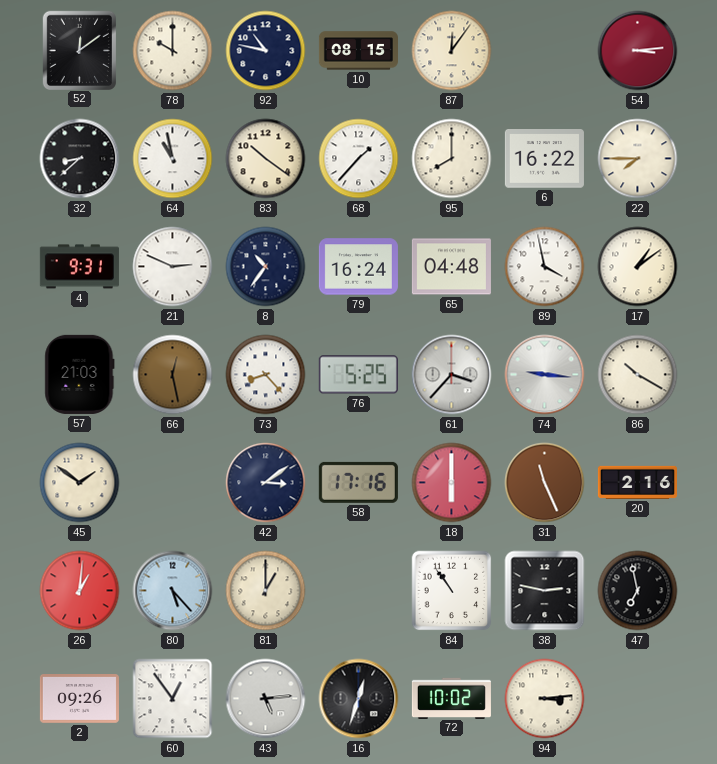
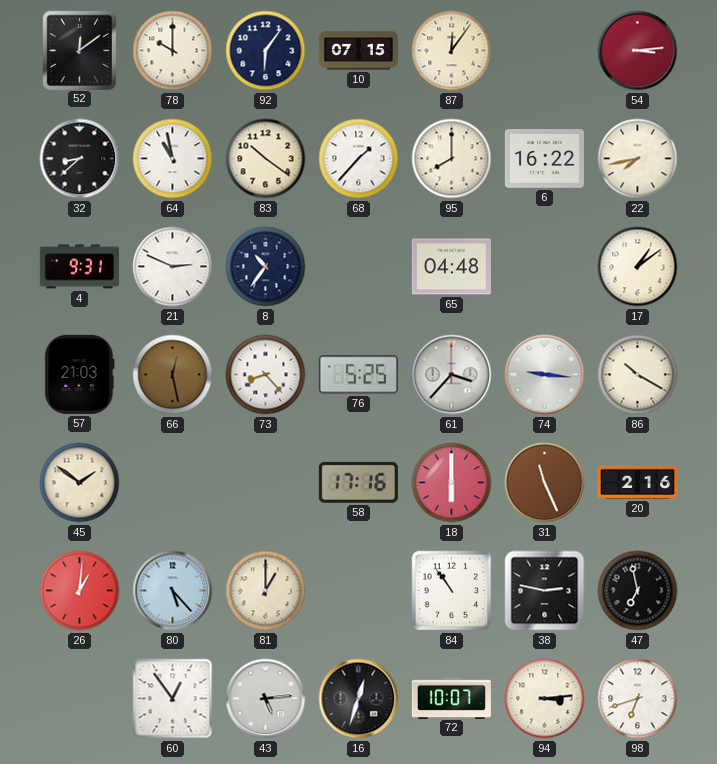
92: 10:47 -> 6:06 (266, 51)
10: 08:15 -> 07:15 (358, 51)
22: 7:45 -> 7:43 (638, 159)
79: 16:24 -> none (358, 267)
89: 3:58 -> none (545, 267)
42: 3:09 -> none (266, 483)
2: 09:26 -> none (79, 699)
72: 10:02 -> 10:07 (451, 698)
98: none -> 6:42 (638, 699)
